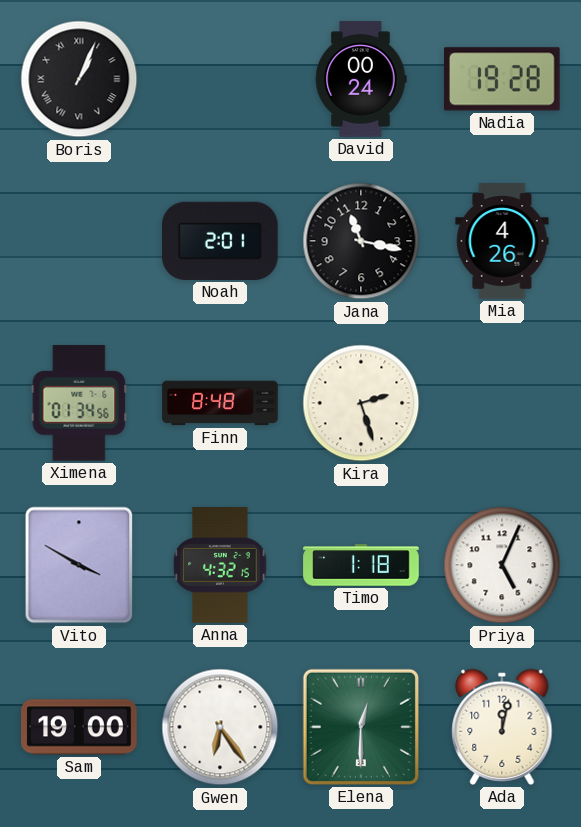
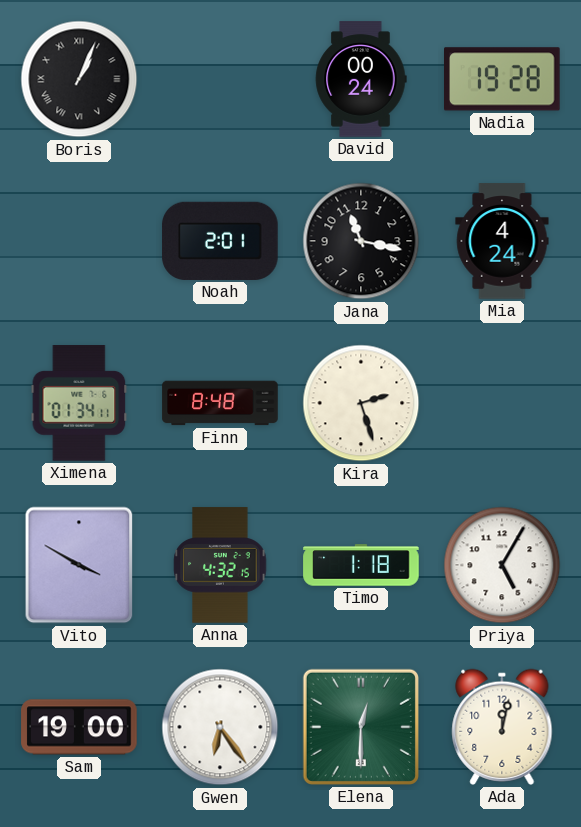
Mia: 4:26 -> 4:24 (502, 241)
Ximena: 01:34:56 -> 01:34:11 (79, 403)
Priya: 5:04 -> 5:05 (502, 565)
